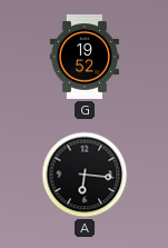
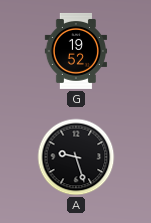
A: 6:16 -> 9:27 (76, 157)
